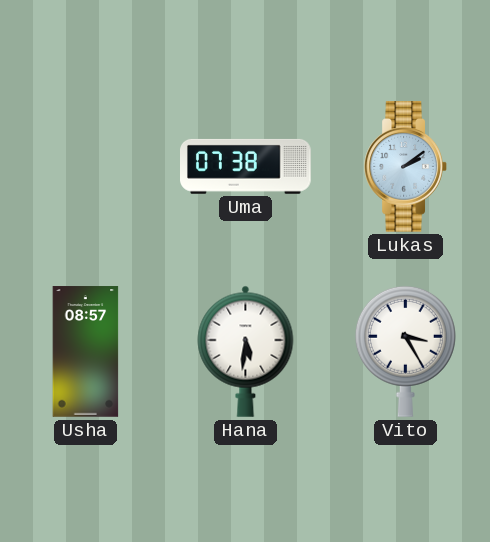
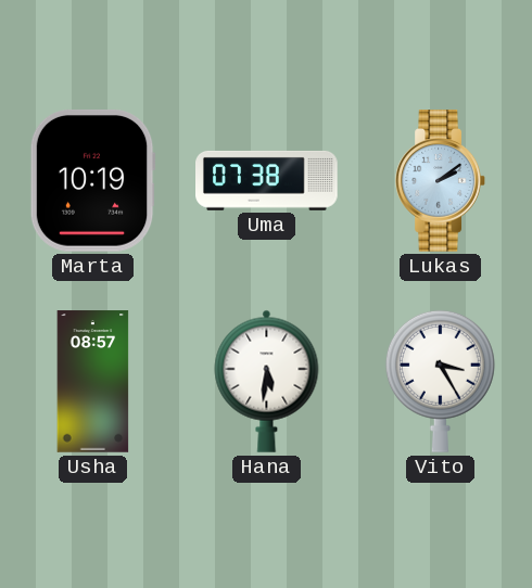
Marta: none -> 10:19 (92, 180)
